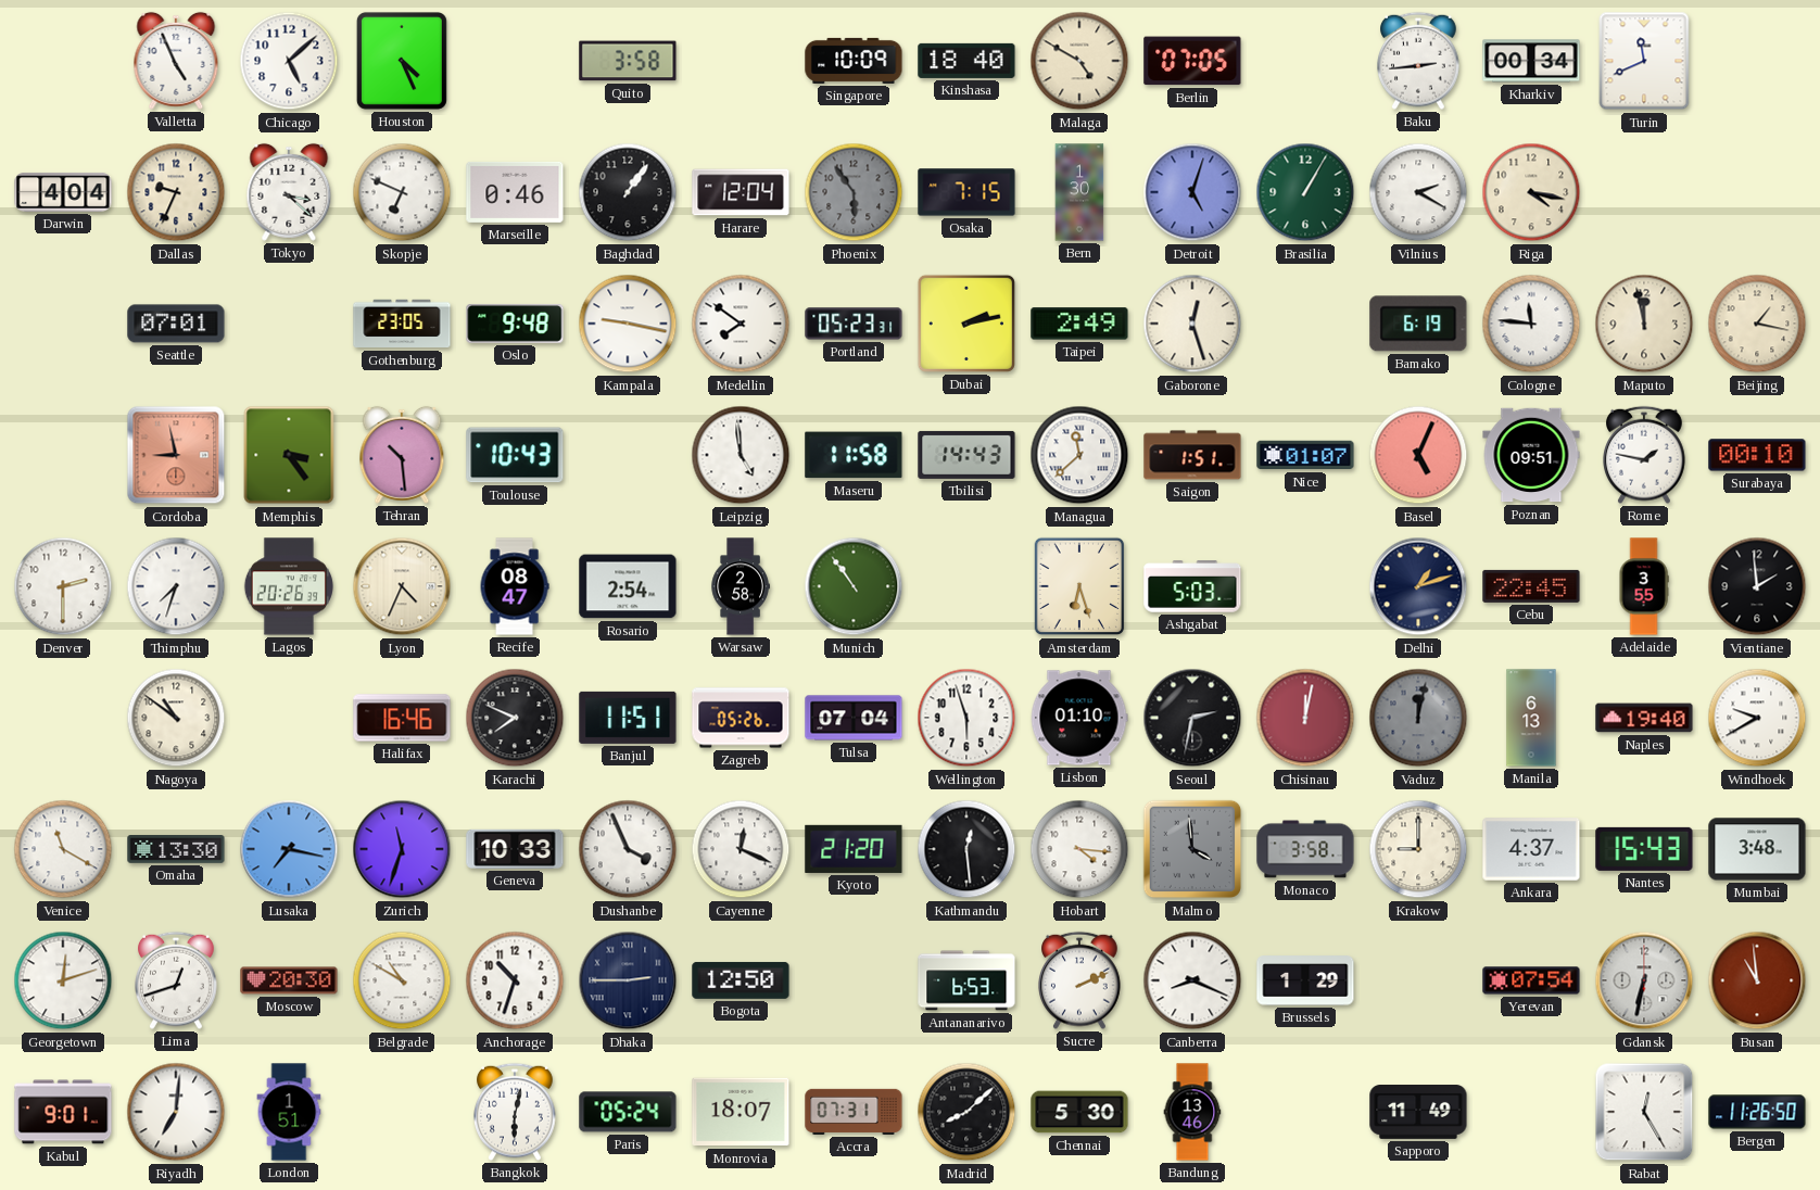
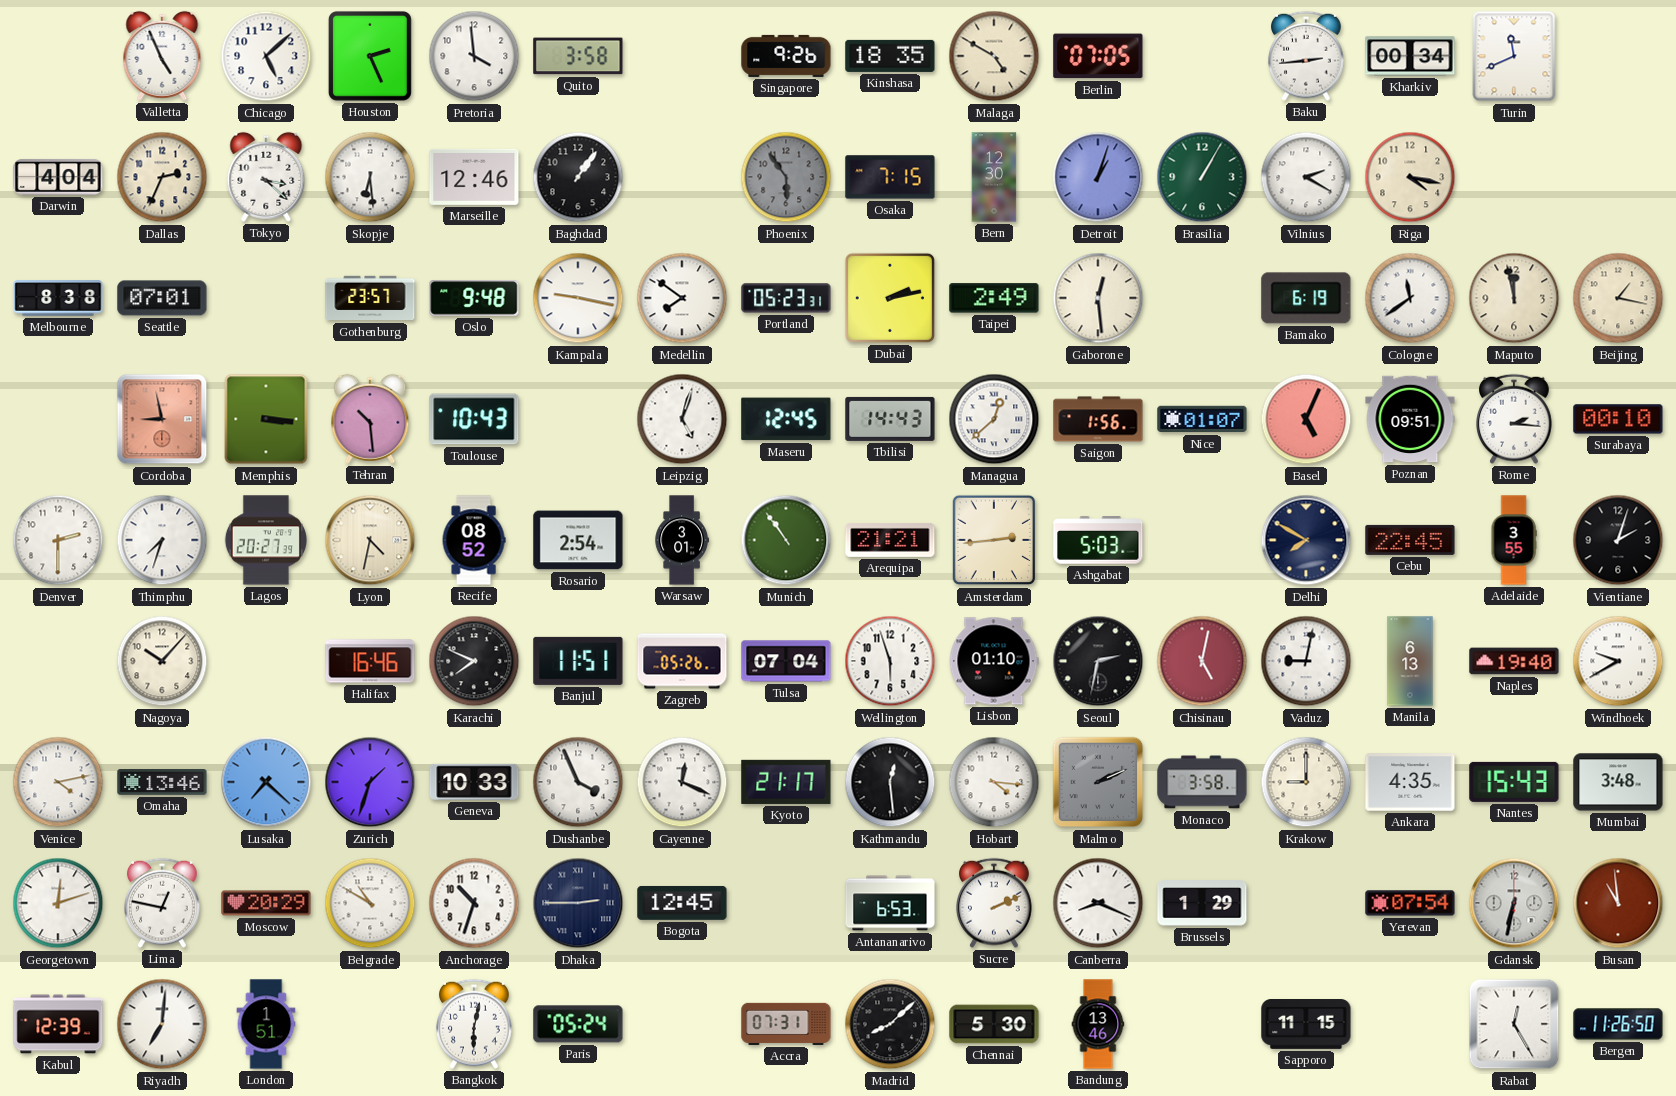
Houston: 4:26 -> 2:26 (370, 56)
Pretoria: none -> 3:59 (474, 56)
Singapore: 10:09 -> 9:26 (786, 56)
Kinshasa: 18:40 -> 18:35 (890, 56)
Dallas: 9:34 -> 2:34 (162, 177)
Skopje: 6:49 -> 6:29 (370, 177)
Marseille: 0:46 -> 12:46 (474, 177)
Harare: 12:04 -> none (741, 192)
Bern: 1:30 -> 12:30 (994, 177)
Detroit: 5:03 -> 1:03 (1098, 177)
Melbourne: none -> 8:38 (58, 298)
Gothenburg: 23:05 -> 23:57 (370, 298)
Gaborone: 12:27 -> 12:29 (1098, 298)
Cologne: 11:46 -> 11:39 (1410, 298)
Memphis: 3:24 -> 3:16 (266, 419)
Leipzig: 4:59 -> 5:03 (682, 419)
Maseru: 11:58 -> 12:45 (786, 419)
Managua: 11:38 -> 12:38 (994, 419)
Saigon: 1:51 -> 1:56 (1098, 419)
Rome: 1:47 -> 2:16 (1515, 419)
Lagos: 20:26 -> 20:27 (265, 540)
Lyon: 4:34 -> 4:32 (370, 540)
Recife: 08:47 -> 08:52 (474, 540)
Warsaw: 2:58 -> 3:01 (682, 540)
Arequipa: none -> 21:21 (890, 540)
Amsterdam: 6:27 -> 2:44 (994, 540)
Delhi: 1:12 -> 7:50 (1306, 540)
Vientiane: 1:59 -> 2:03 (1618, 540)
Nagoya: 10:51 -> 10:07 (162, 661)
Chisinau: 12:02 -> 5:02 (1202, 661)
Vaduz: 12:02 -> 9:02 (1306, 661)
Vaduz dial: grey -> white (1306, 661)
Venice: 11:20 -> 4:13 (58, 782)
Omaha: 13:30 -> 13:46 (162, 783)
Lusaka: 7:17 -> 7:22 (266, 782)
Zurich: 11:33 -> 1:33 (370, 782)
Kyoto: 21:20 -> 21:17 (786, 782)
Malmo: 3:59 -> 2:11 (1098, 782)
Ankara: 4:37 -> 4:35 (1410, 782)
Lima: 12:42 -> 12:47 (163, 903)
Moscow: 20:30 -> 20:29 (266, 903)
Bogota: 12:50 -> 12:45 (682, 903)
Kabul: 9:01 -> 12:39 (58, 1024)
Monrovia: 18:07 -> none (741, 1112)
Sapporo: 11:49 -> 11:15 (1306, 1025)
